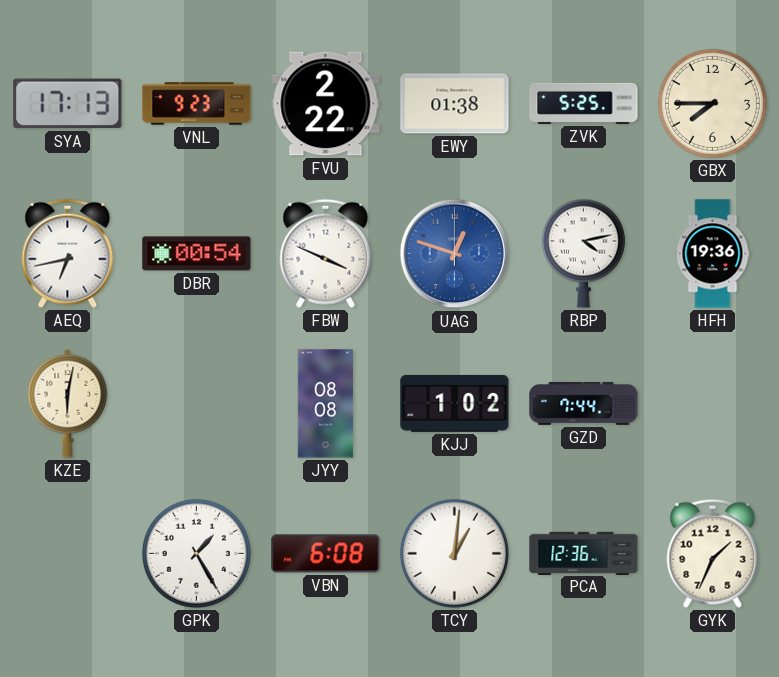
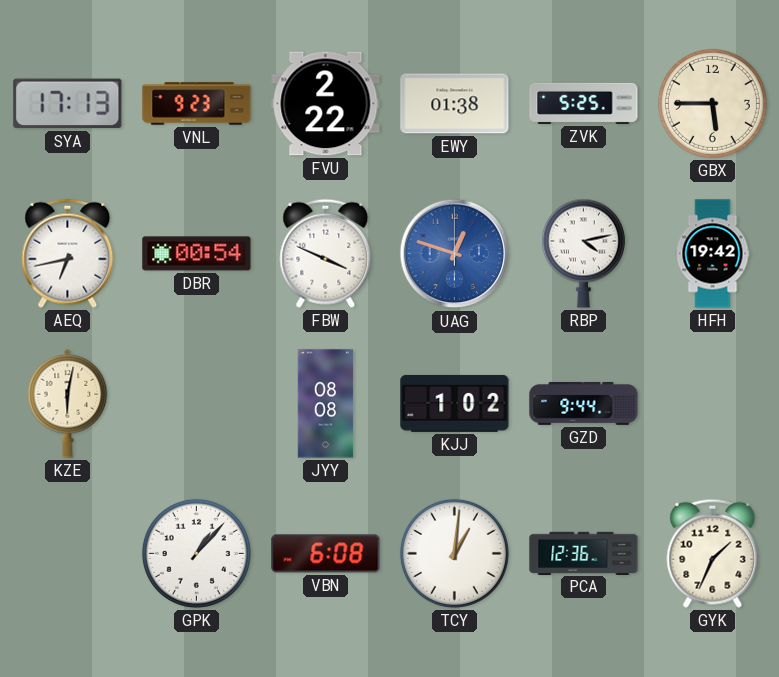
GBX: 7:45 -> 5:45 (712, 103)
HFH: 19:36 -> 19:42 (713, 254)
GZD: 7:44 -> 9:44 (584, 403)
GPK: 1:25 -> 1:07 (196, 553)
